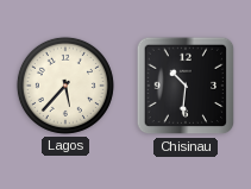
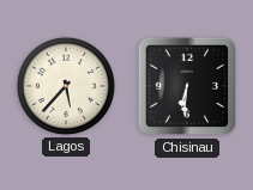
Chisinau: 10:31 -> 6:31 (187, 86)
